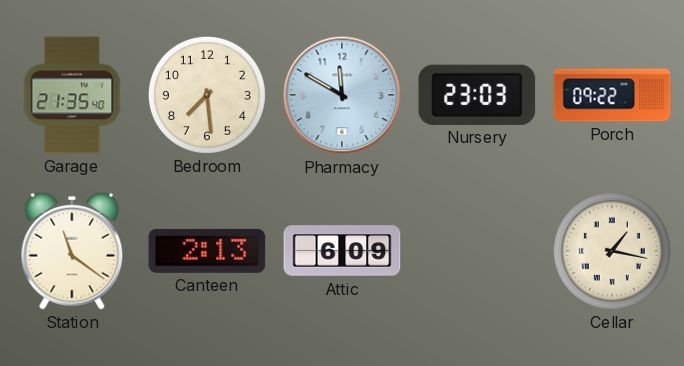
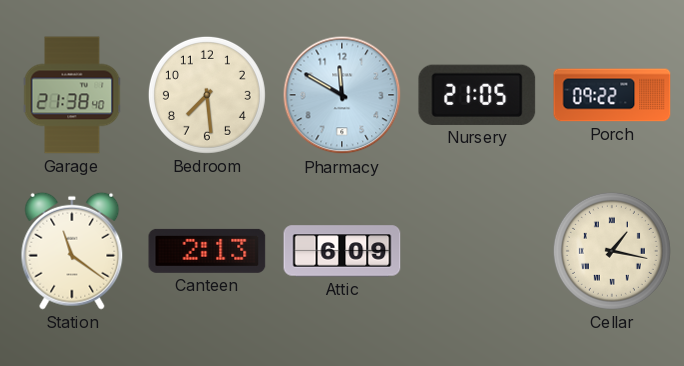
Garage: 21:35 -> 21:38 (72, 95)
Nursery: 23:03 -> 21:05 (477, 95)
